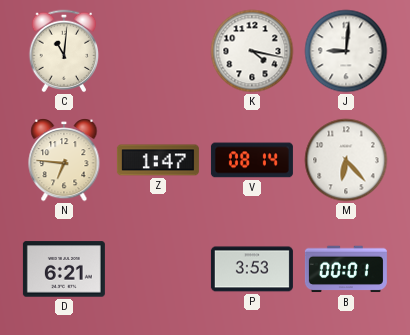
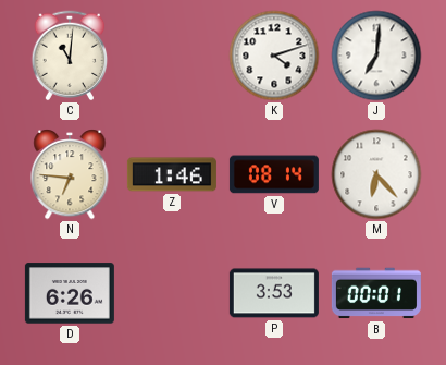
K: 4:17 -> 4:12 (274, 56)
J: 9:01 -> 7:01 (376, 56)
Z: 1:47 -> 1:46 (172, 174)
D: 6:21 -> 6:26 (70, 293)
